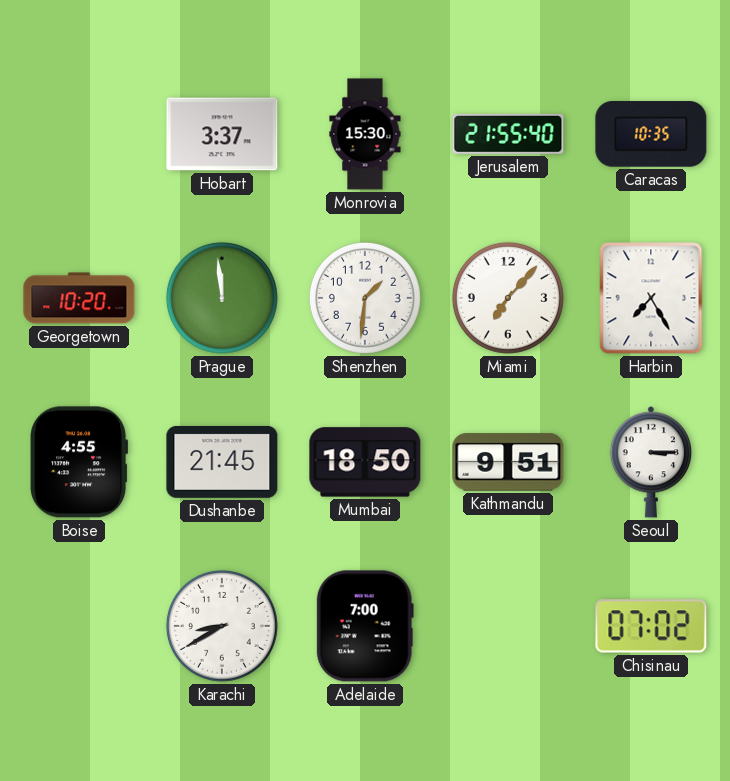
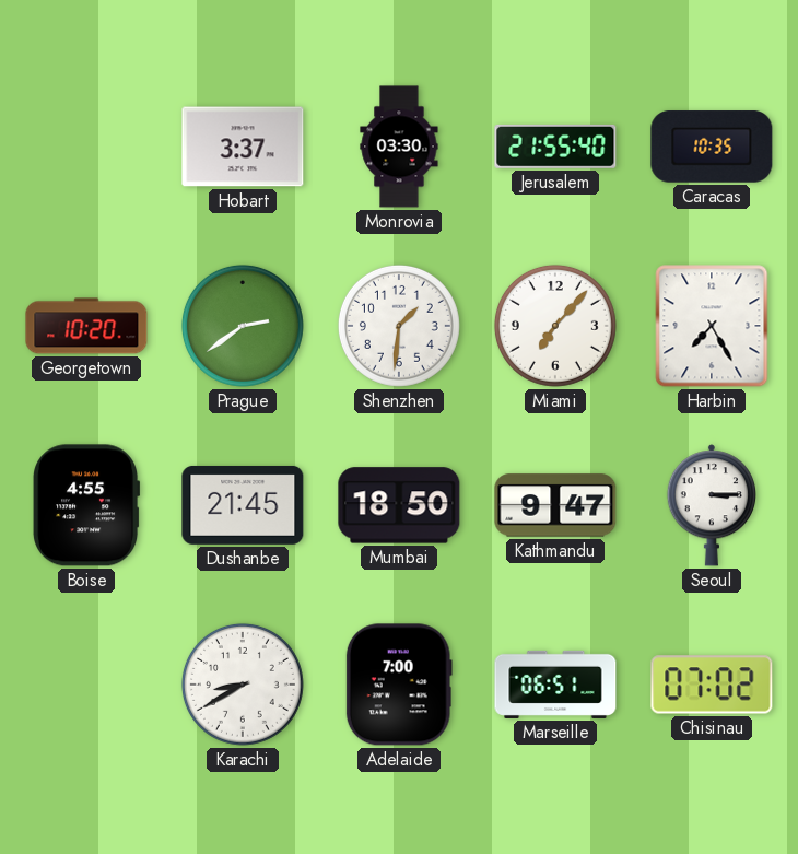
Monrovia: 15:30 -> 03:30 (399, 147)
Prague: 11:59 -> 2:39 (243, 326)
Kathmandu: 9:51 -> 9:47 (555, 505)
Marseille: none -> 06:51 (555, 685)
